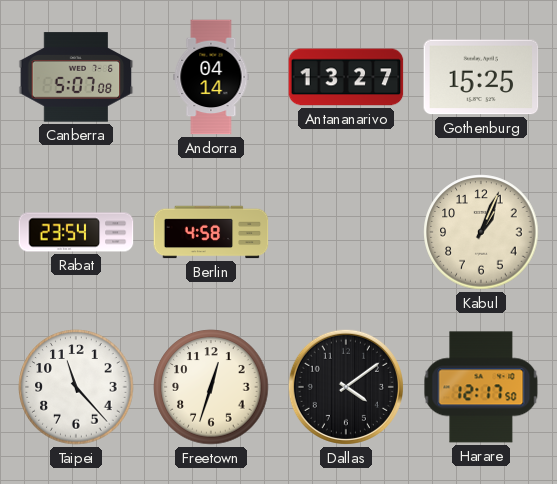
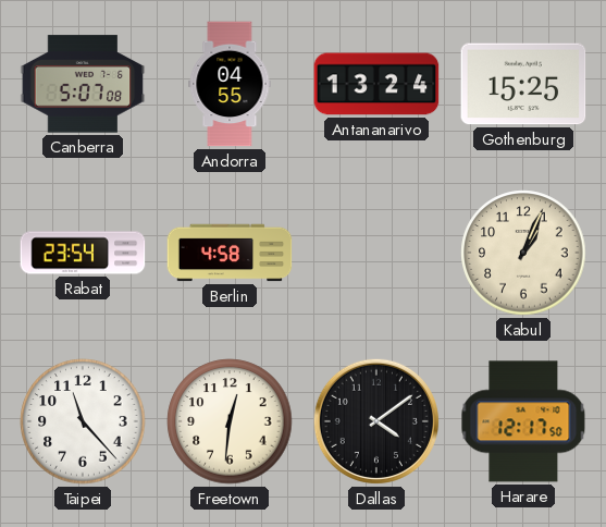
Andorra: 04:14 -> 04:55 (230, 84)
Antananarivo: 13:27 -> 13:24 (376, 84)
Freetown: 12:33 -> 12:31 (230, 421)
